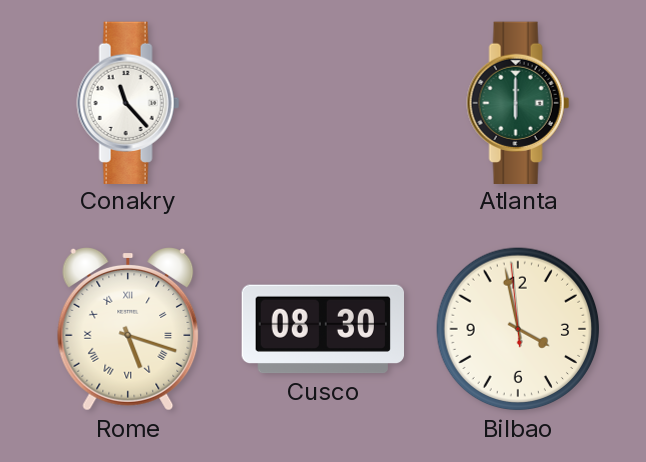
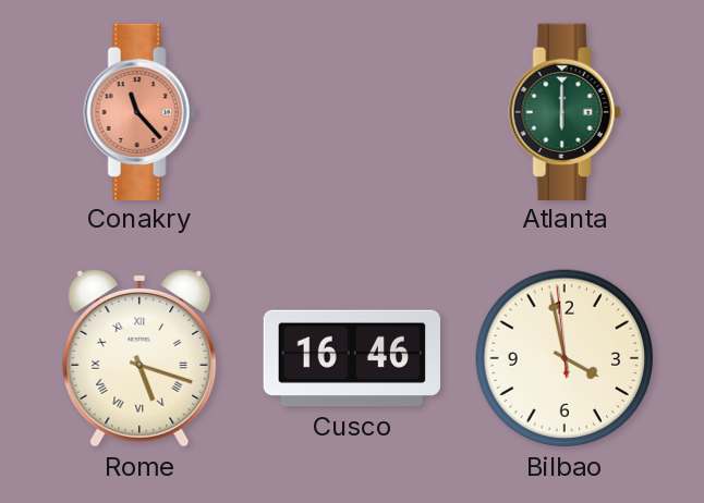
Conakry dial: white -> salmon (139, 111)
Cusco: 08:30 -> 16:46 (351, 358)
